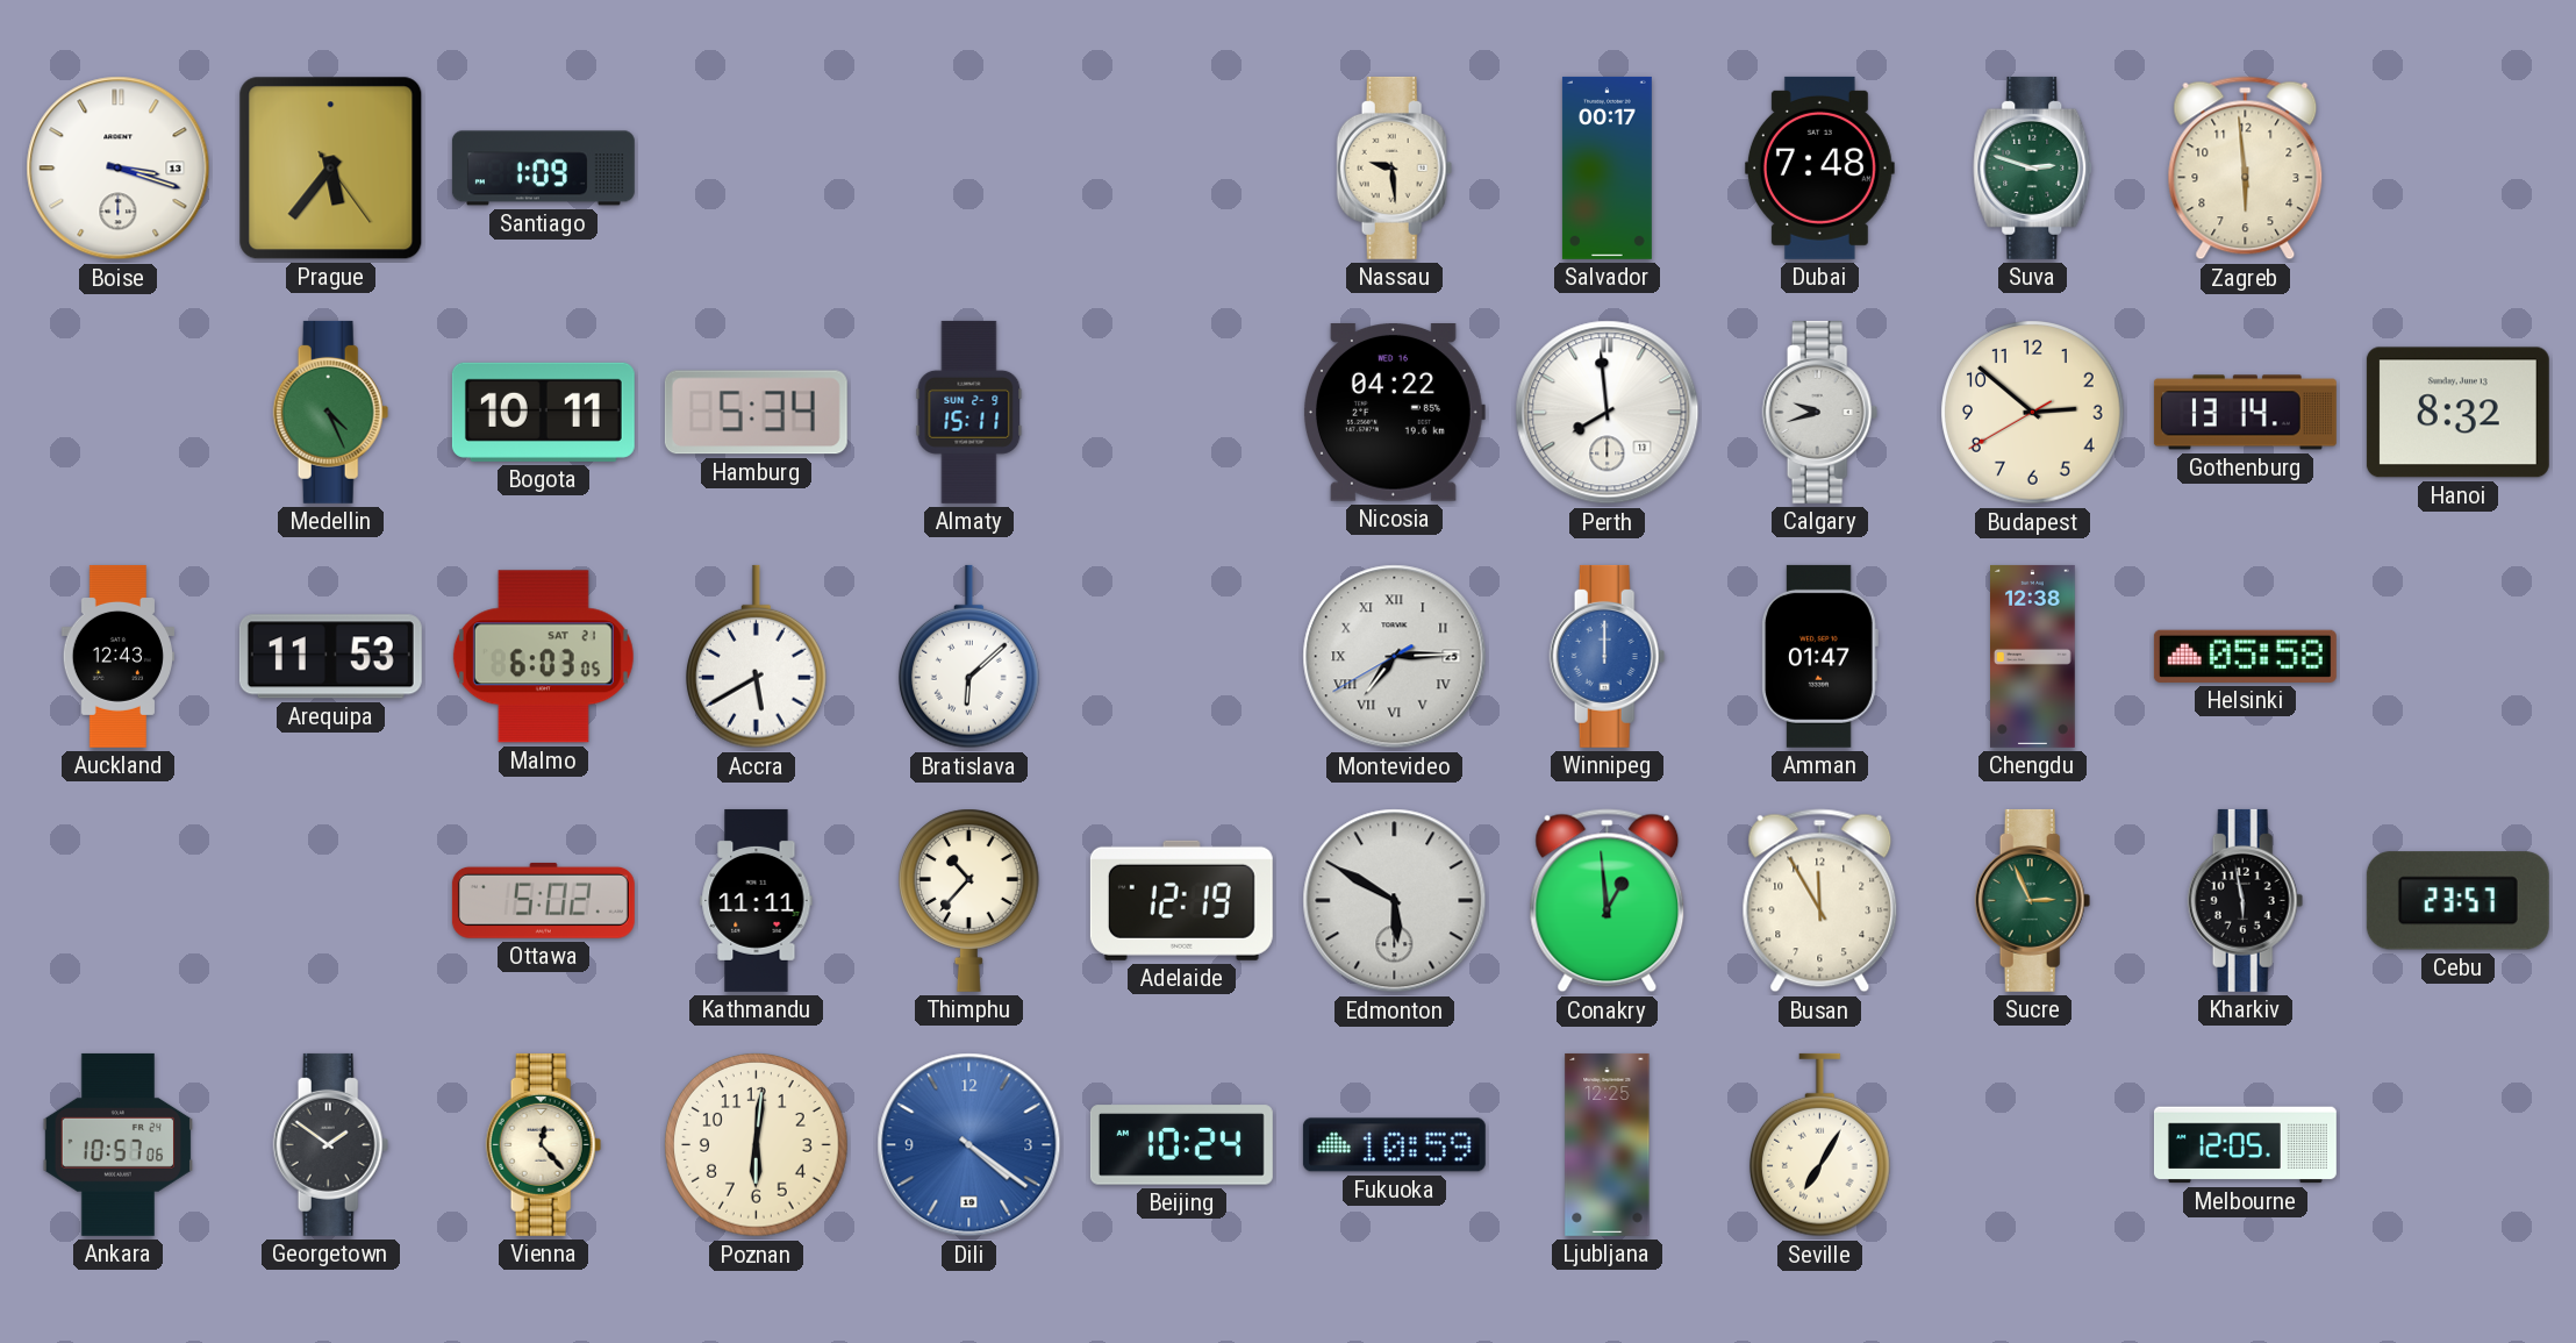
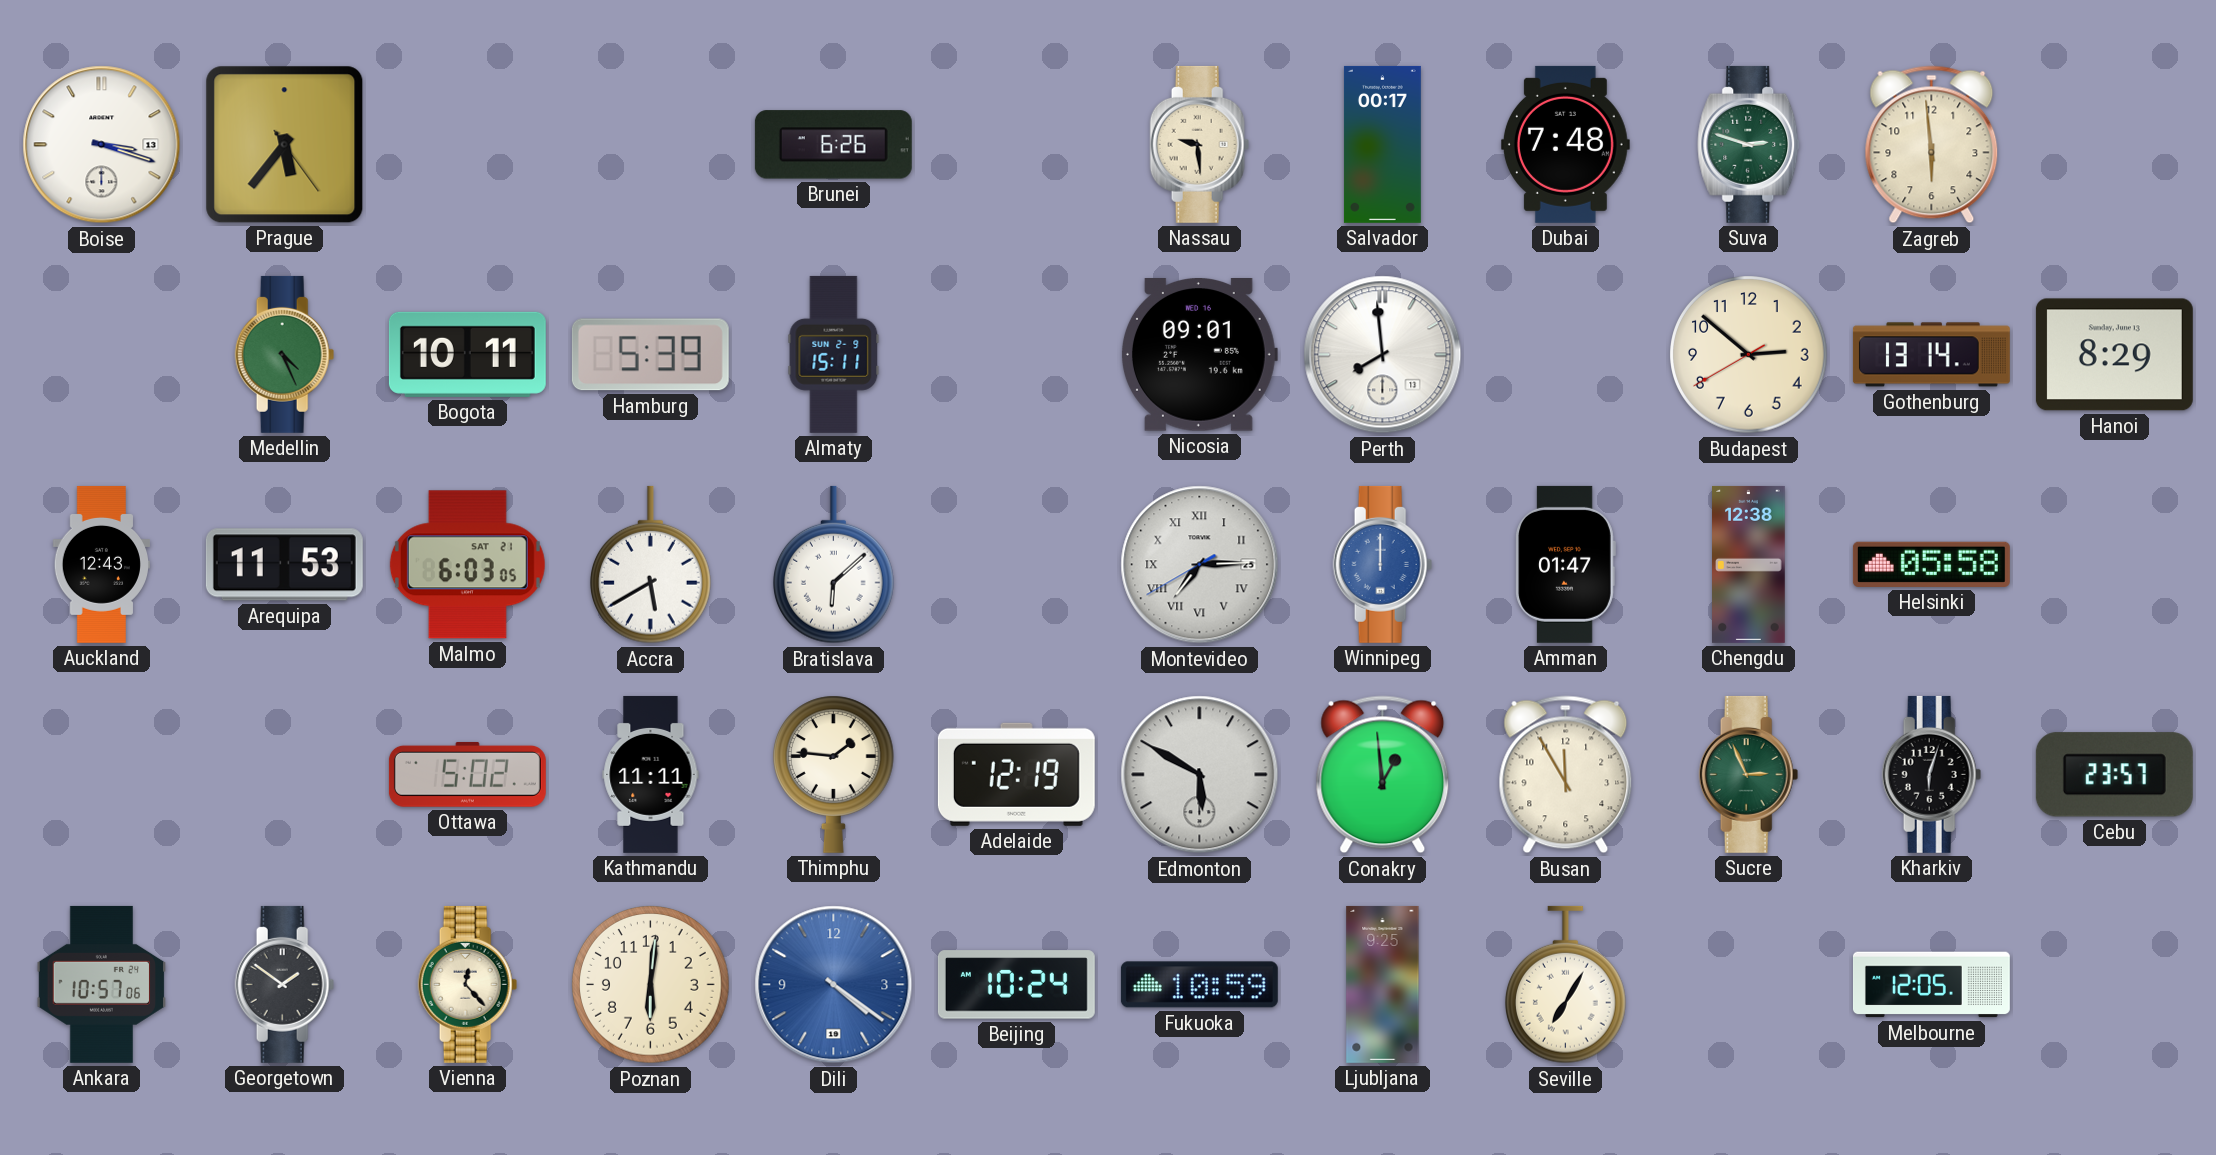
Santiago: 1:09 -> none (543, 169)
Brunei: none -> 6:26 (833, 145)
Hamburg: 5:34 -> 5:39 (650, 355)
Nicosia: 04:22 -> 09:01 (1199, 355)
Calgary: 9:42 -> none (1820, 412)
Hanoi: 8:32 -> 8:29 (2114, 355)
Thimphu: 10:37 -> 1:46 (833, 774)
Kharkiv: 5:58 -> 6:03 (1932, 774)
Ljubljana: 12:25 -> 9:25 (1383, 984)
